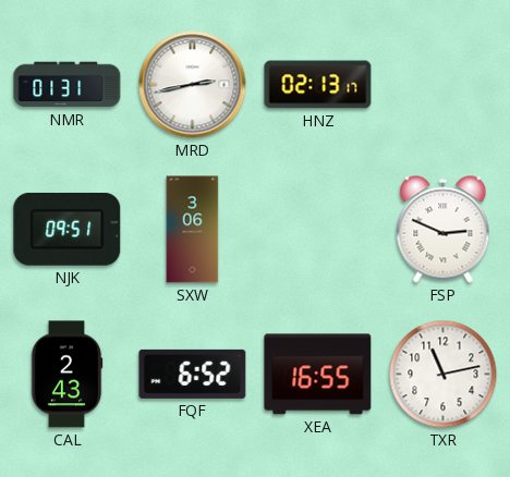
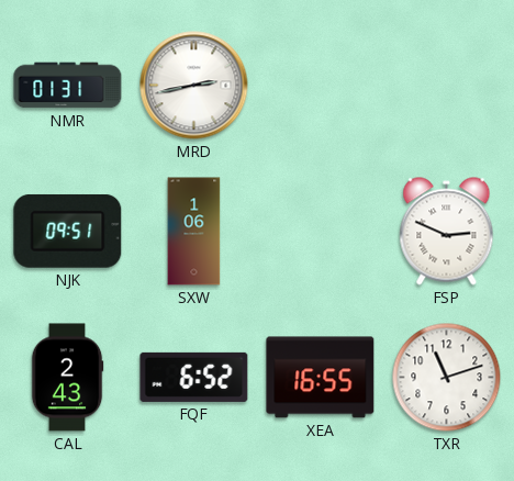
HNZ: 02:13 -> none (318, 85)
SXW: 3:06 -> 1:06 (194, 232)
TXR: 11:13 -> 11:12 (447, 378)
